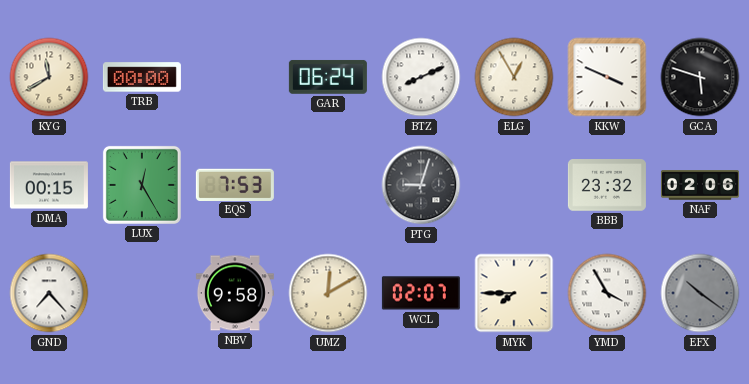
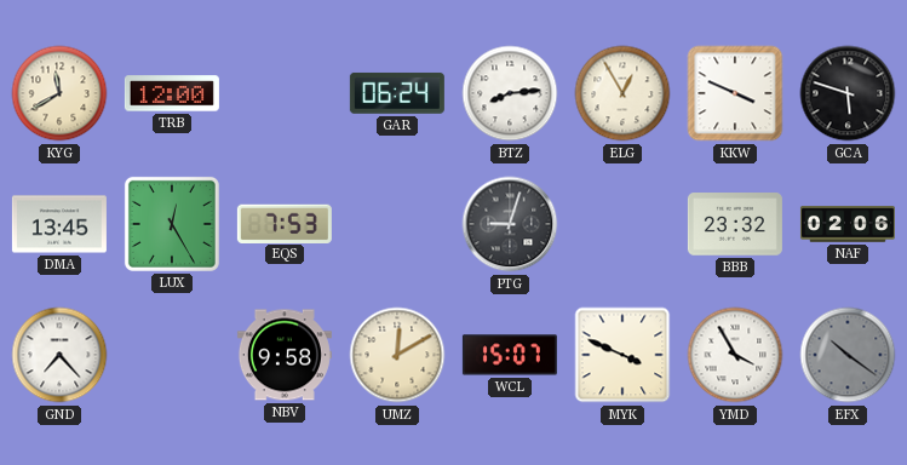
TRB: 00:00 -> 12:00 (172, 93)
BTZ: 8:11 -> 8:14 (510, 93)
DMA: 00:15 -> 13:45 (59, 224)
WCL: 02:07 -> 15:07 (510, 355)
MYK: 7:45 -> 3:49 (622, 355)
